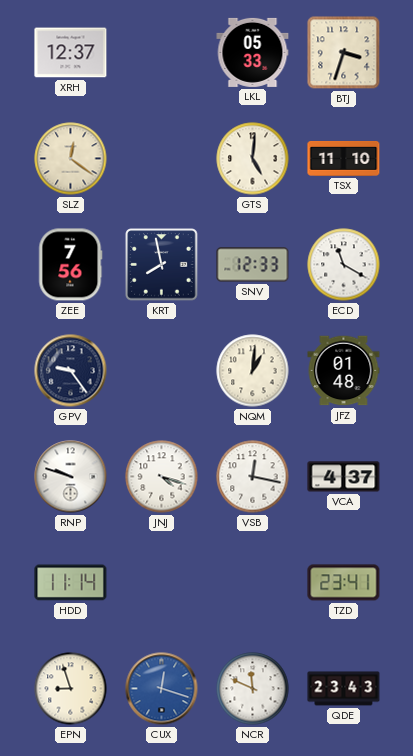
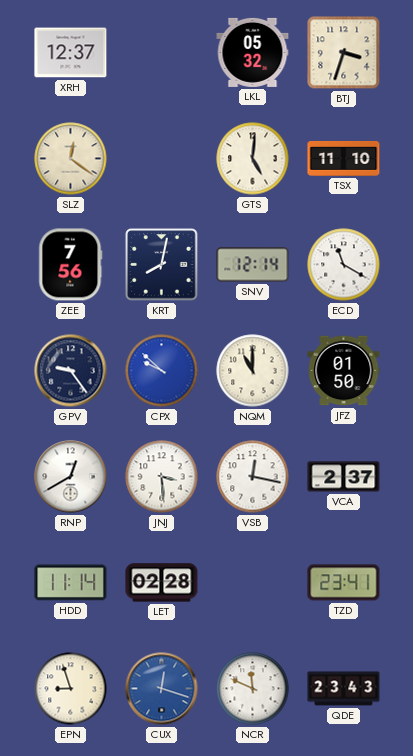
LKL: 05:33 -> 05:32 (253, 52)
KRT: 7:58 -> 8:02 (162, 265)
SNV: 12:33 -> 12:14 (253, 265)
CPX: none -> 9:52 (162, 371)
NQM: 1:01 -> 11:00 (253, 371)
JFZ: 01:48 -> 01:50 (344, 371)
RNP: 9:48 -> 12:40 (71, 477)
JNJ: 4:18 -> 3:29 (162, 477)
VCA: 4:37 -> 2:37 (344, 477)
LET: none -> 02:28 (162, 583)
